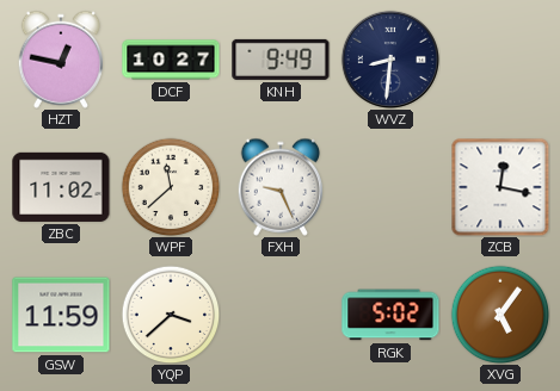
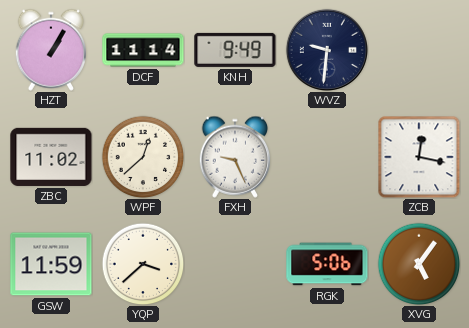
HZT: 12:47 -> 1:05 (50, 50)
DCF: 10:27 -> 11:14 (143, 50)
WVZ: 8:31 -> 9:31 (327, 50)
WPF: 11:38 -> 12:38 (143, 157)
RGK: 5:02 -> 5:06 (327, 264)
